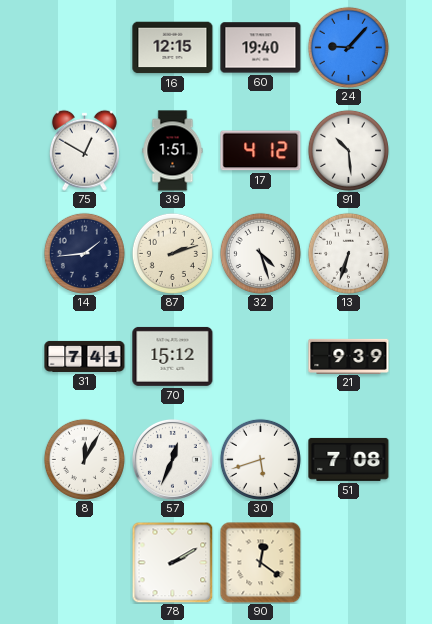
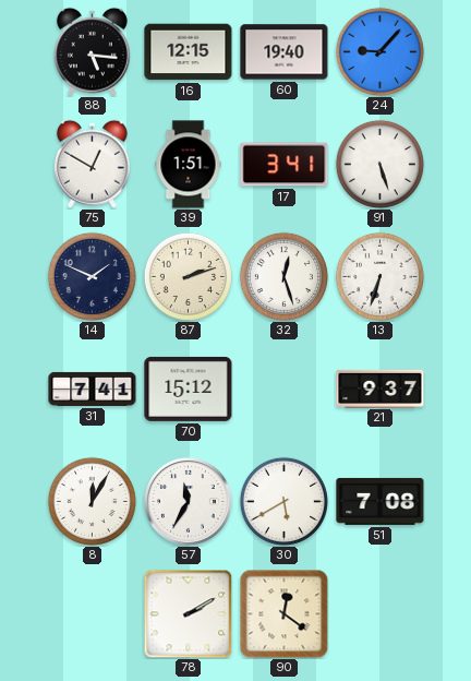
88: none -> 5:16 (92, 51)
17: 4:12 -> 3:41 (285, 165)
91: 10:29 -> 5:27 (379, 164)
14: 1:44 -> 1:49 (92, 276)
32: 4:27 -> 12:27 (283, 276)
21: 9:39 -> 9:37 (381, 389)
57: 12:34 -> 11:35 (188, 501)
30: 5:42 -> 5:40 (283, 501)
